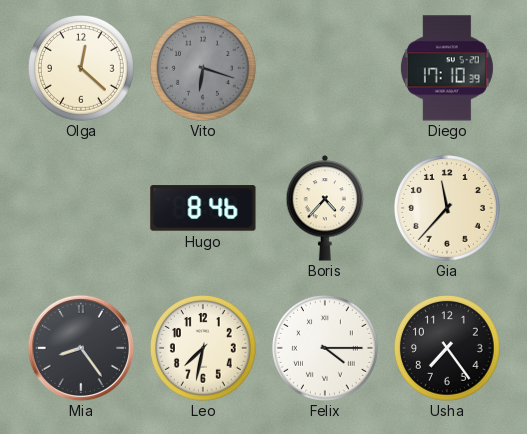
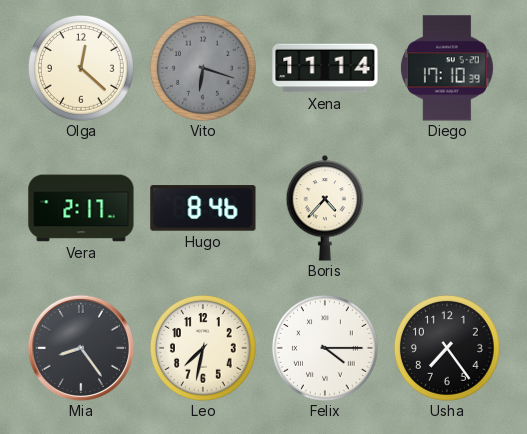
Xena: none -> 11:14 (325, 68)
Vera: none -> 2:17 (81, 208)
Gia: 11:37 -> none (448, 209)
